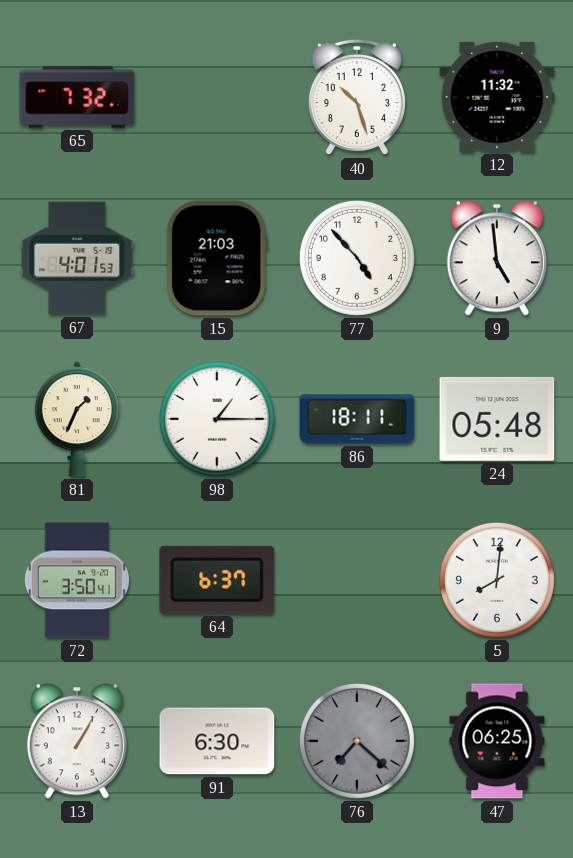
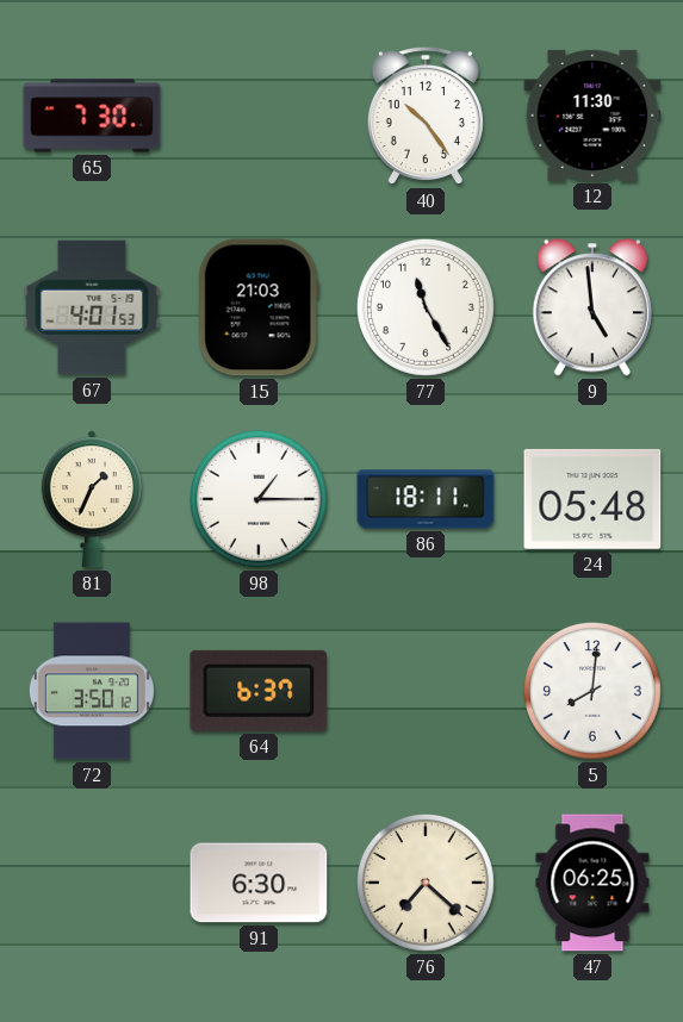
65: 7:32 -> 7:30 (92, 116)
40: 10:27 -> 10:24 (426, 116)
12: 11:32 -> 11:30 (592, 116)
77: 4:53 -> 11:25 (426, 307)
72: 3:50:41 -> 3:50:12 (92, 691)
13: 1:05 -> none (77, 741)
76 dial: grey -> cream (426, 883)
